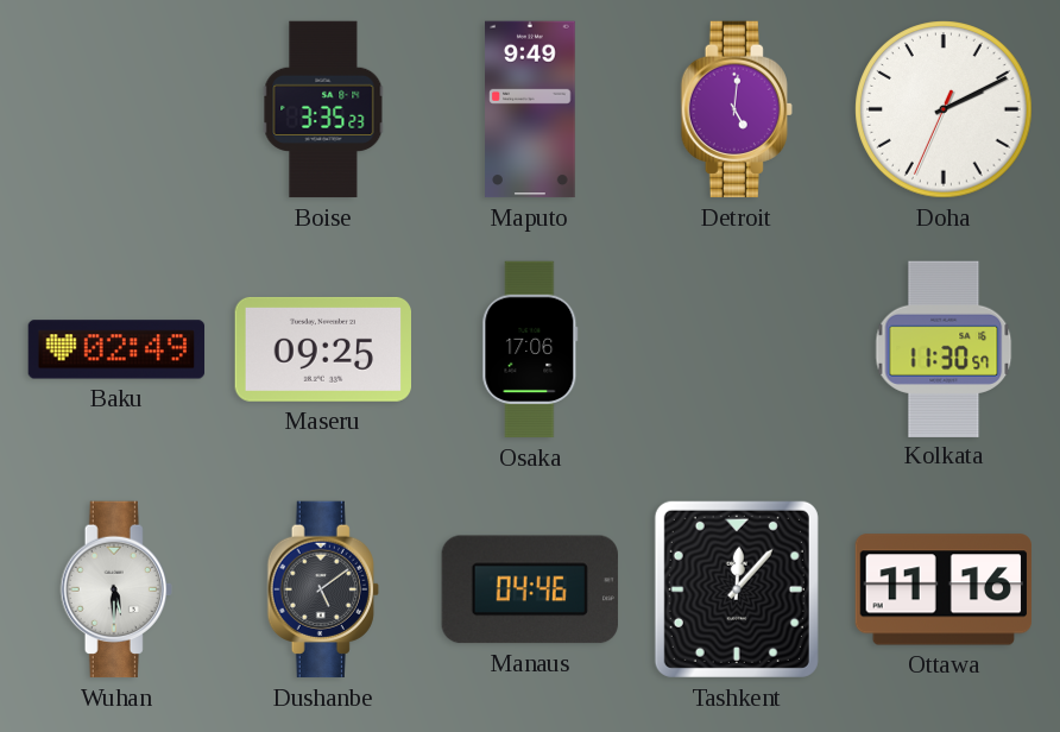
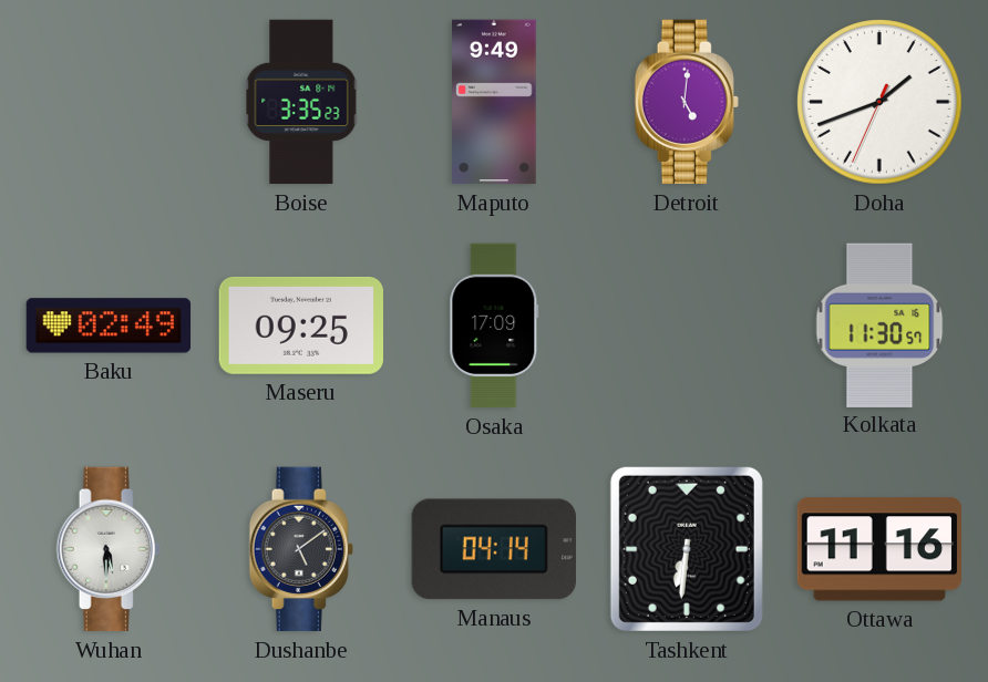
Doha: 2:10 -> 1:41 (879, 102)
Osaka: 17:06 -> 17:09 (494, 325)
Manaus: 04:46 -> 04:14 (494, 549)
Tashkent: 12:07 -> 6:31 (687, 549)
